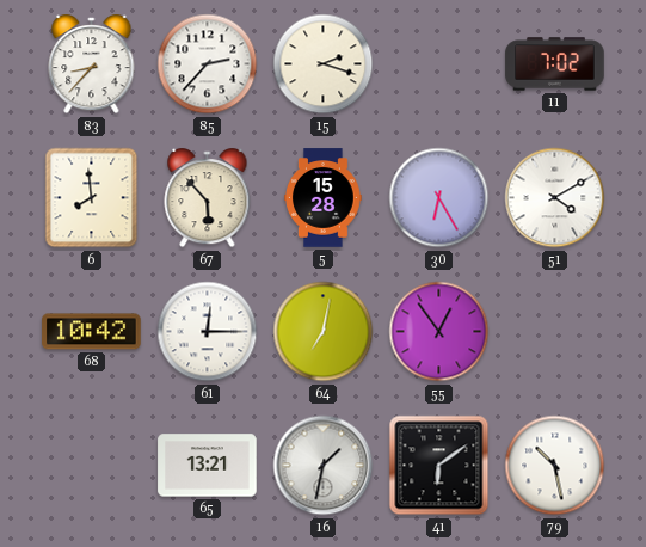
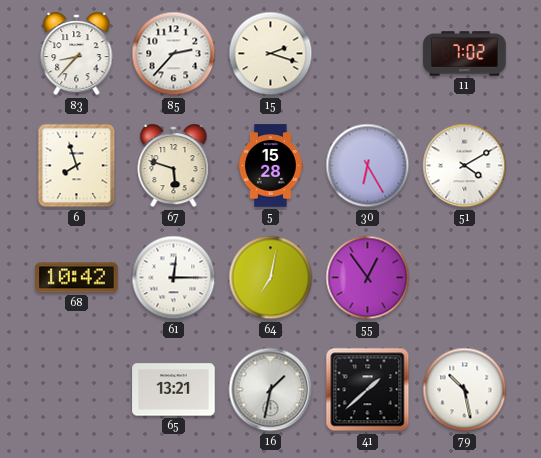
6: 7:59 -> 7:57 (77, 166)
67: 5:53 -> 5:48 (174, 167)
41: 6:09 -> 1:38 (368, 390)
